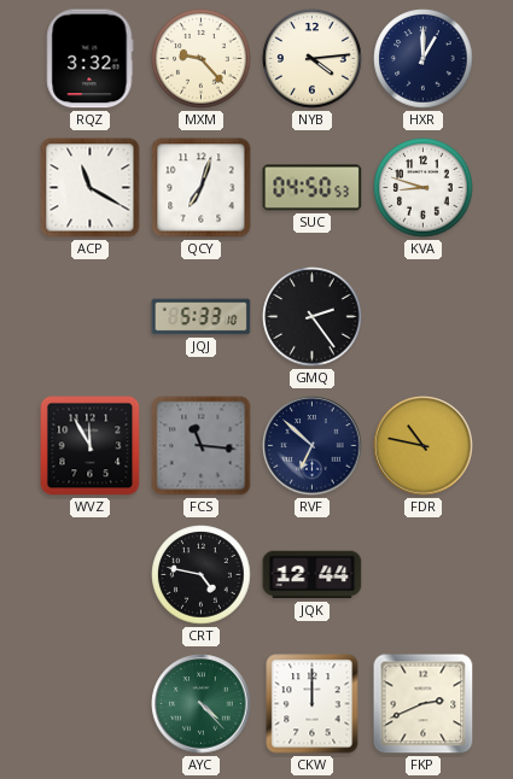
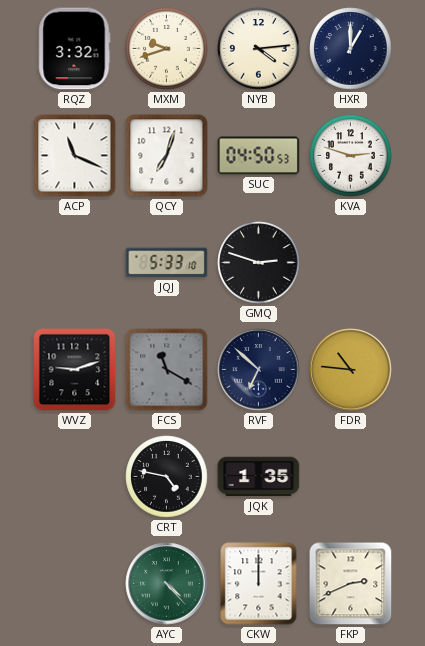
MXM: 9:23 -> 9:42 (167, 49)
ACP: 11:20 -> 11:19 (75, 156)
KVA: 8:48 -> 2:48 (351, 156)
GMQ: 2:24 -> 2:48 (259, 263)
WVZ: 11:55 -> 9:12 (75, 370)
FCS: 11:16 -> 11:20 (167, 370)
FDR: 10:47 -> 10:46 (351, 370)
JQK: 12:44 -> 1:35 (259, 477)
